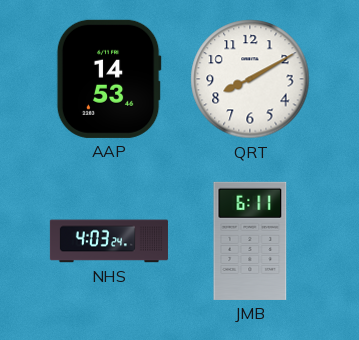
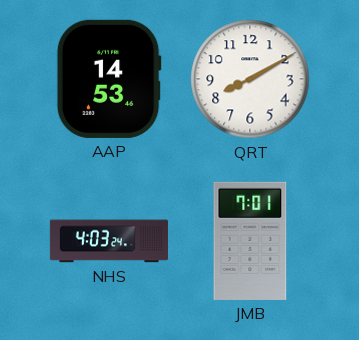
JMB: 6:11 -> 7:01 (250, 241)
